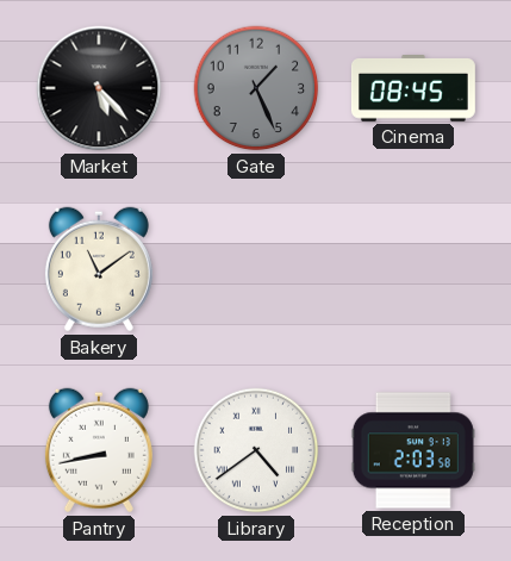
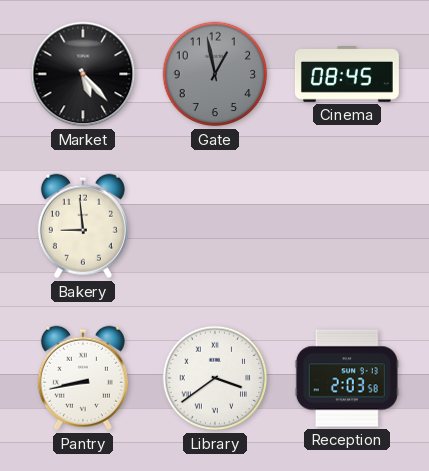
Gate: 1:26 -> 12:58 (215, 74)
Bakery: 11:09 -> 8:59 (83, 226)
Library: 4:39 -> 3:39 (215, 378)
